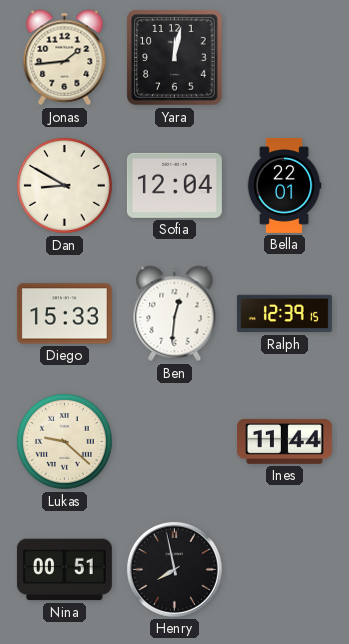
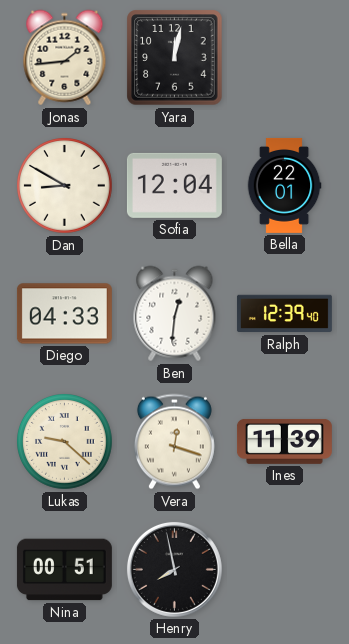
Diego: 15:33 -> 04:33 (64, 314)
Ralph: 12:39:15 -> 12:39:40 (284, 314)
Vera: none -> 12:18 (174, 442)
Ines: 11:44 -> 11:39 (284, 441)
